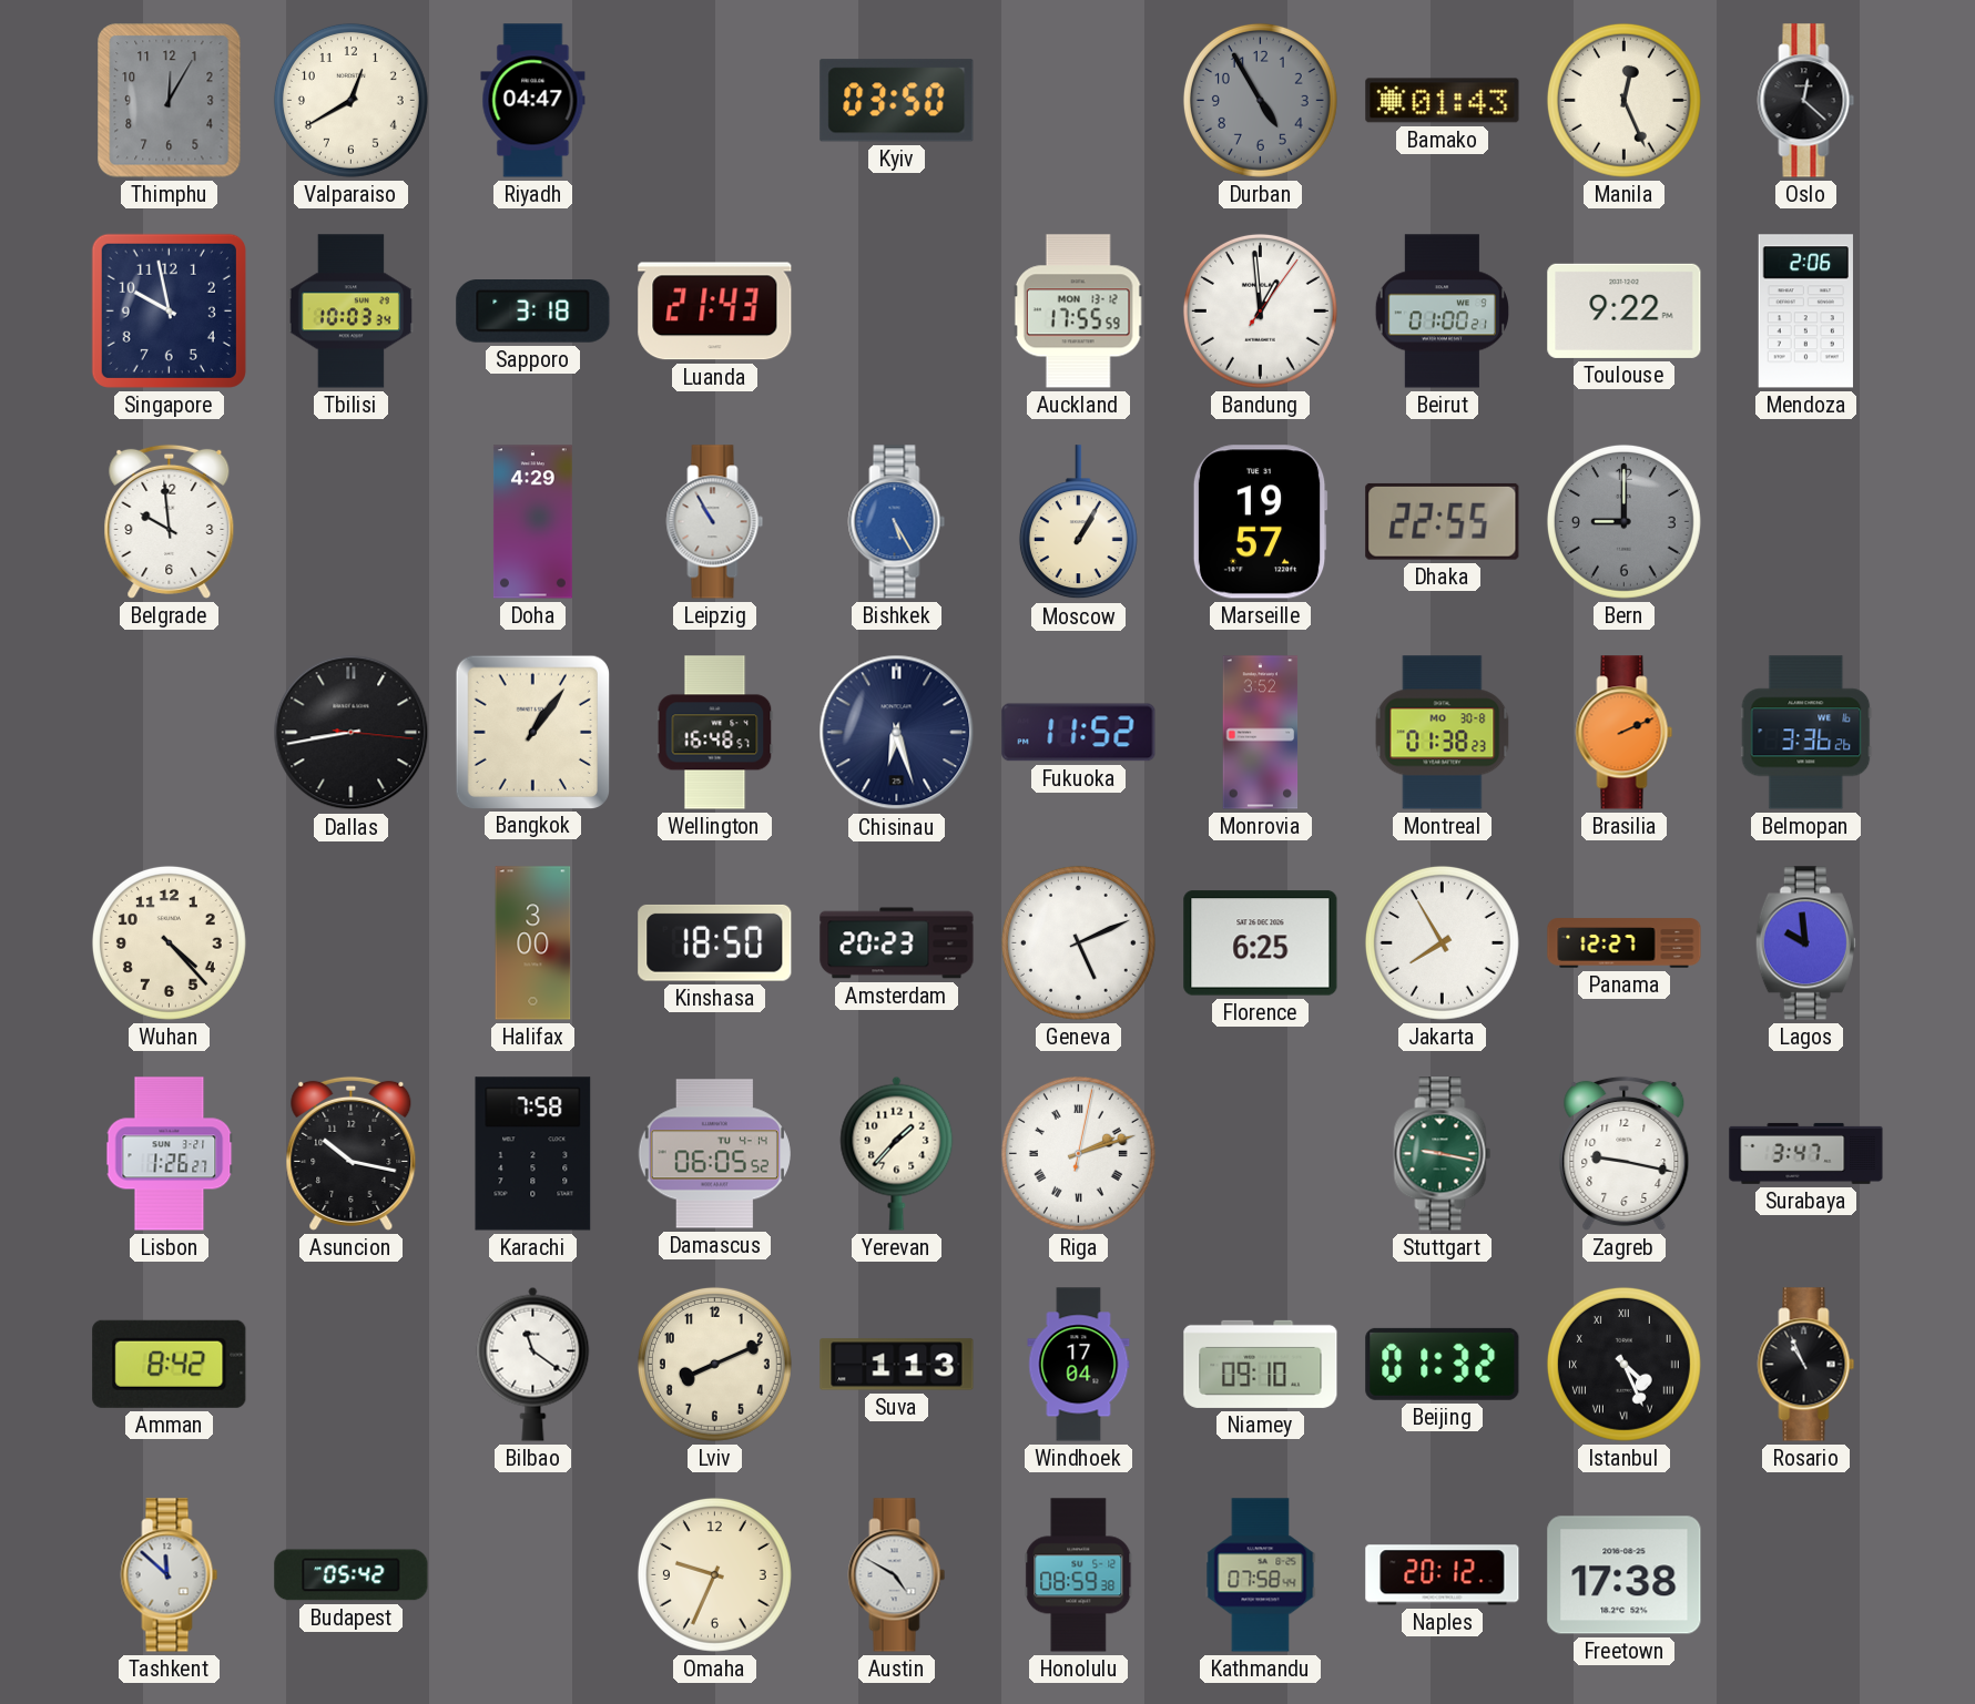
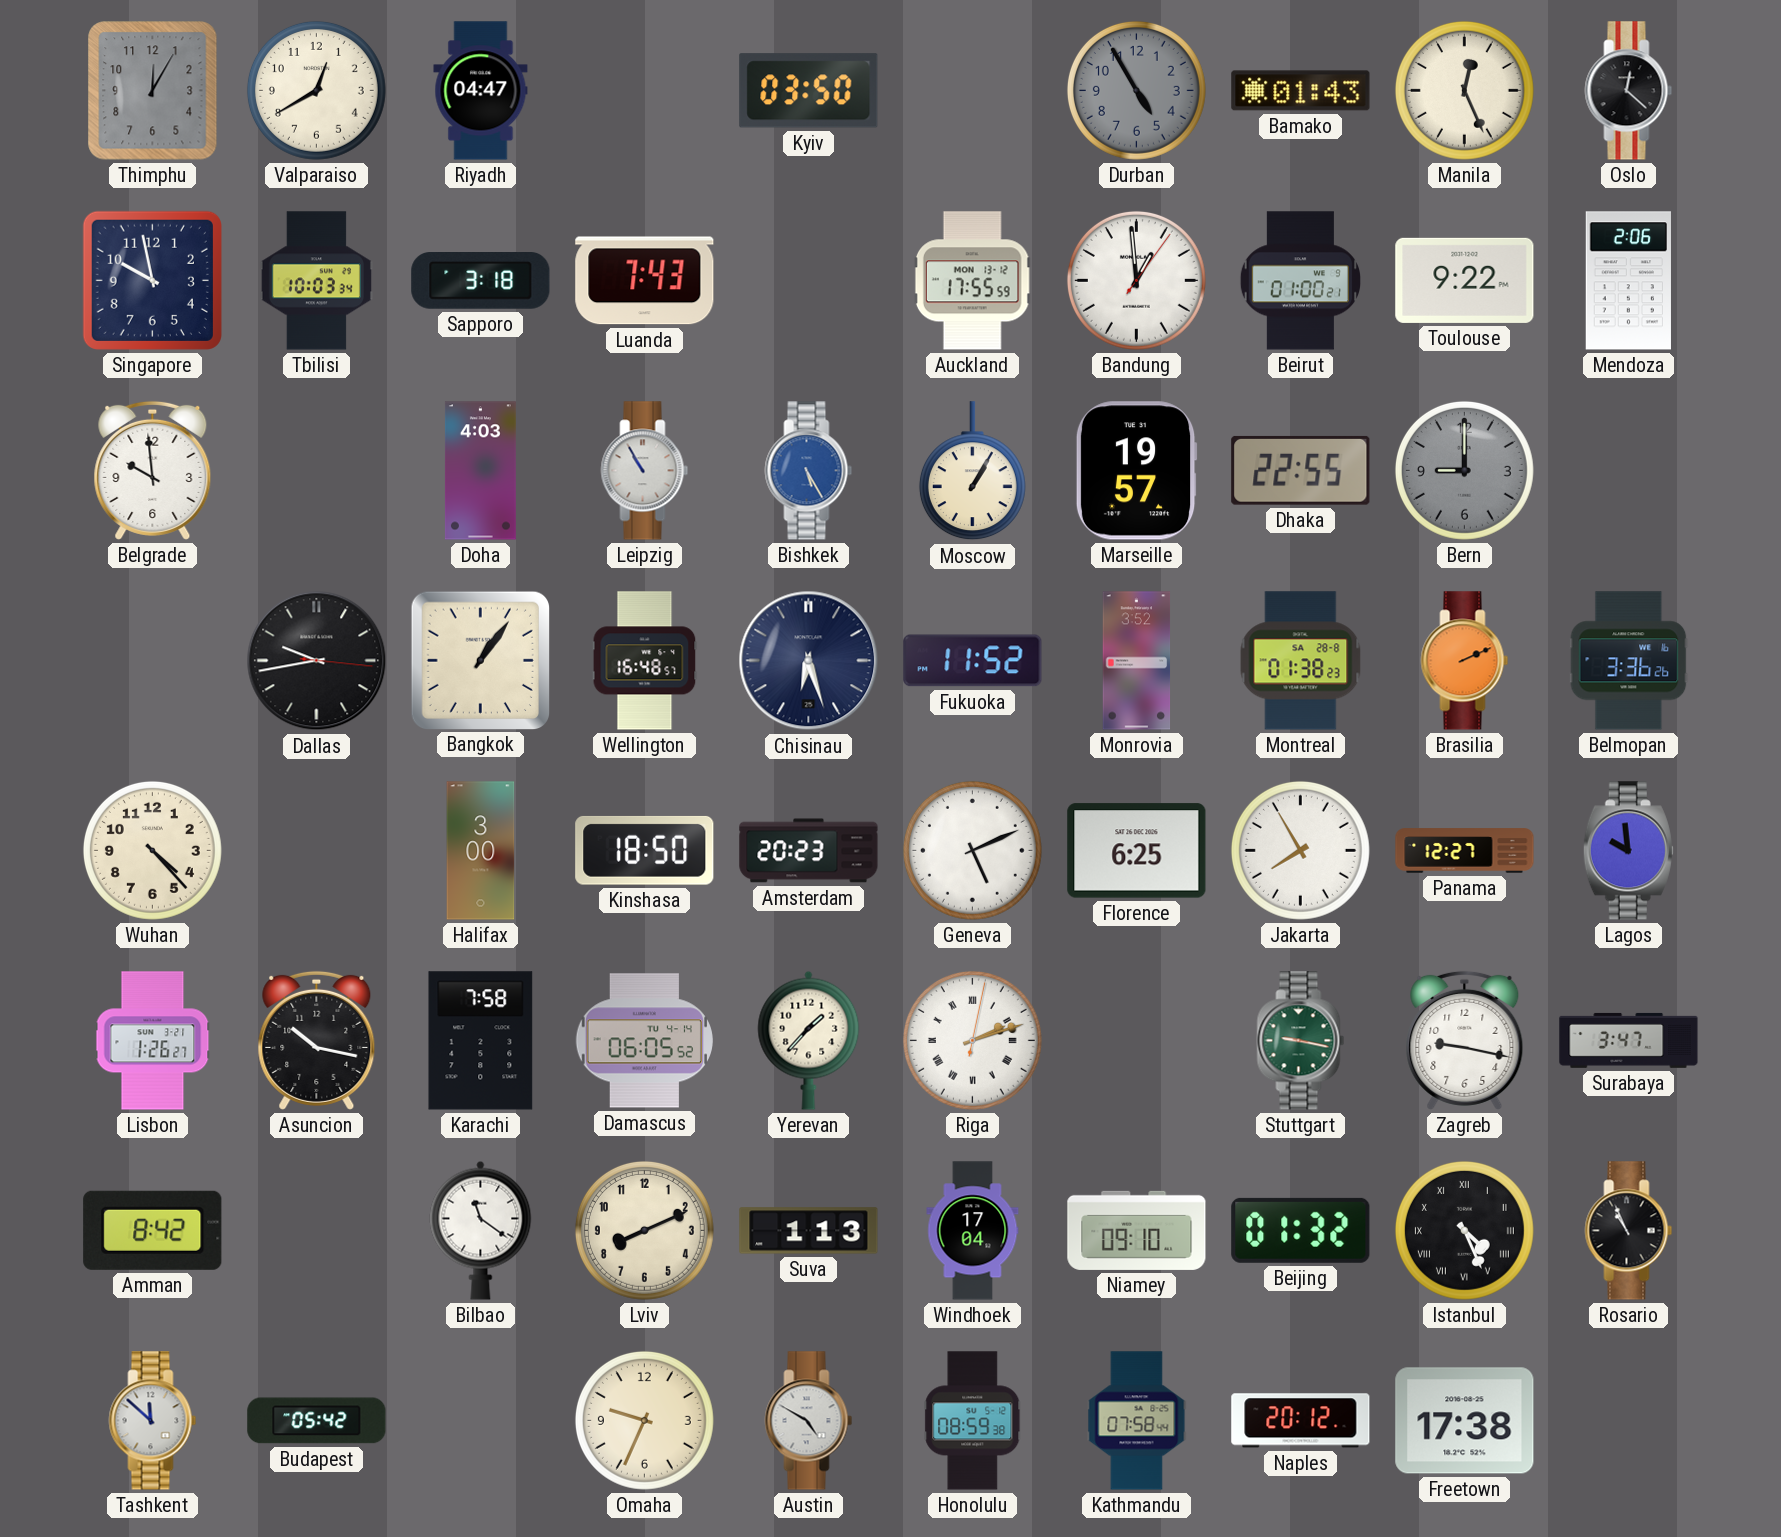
Luanda: 21:43 -> 7:43 (645, 281)
Doha: 4:29 -> 4:03 (480, 471)
Dallas: 8:43 -> 9:43 (317, 661)
Montreal date: MO 30-8 -> SA 28-8 (1301, 661)
